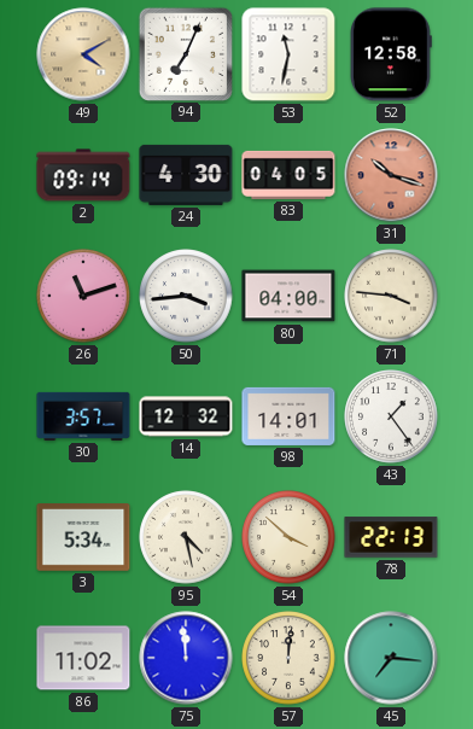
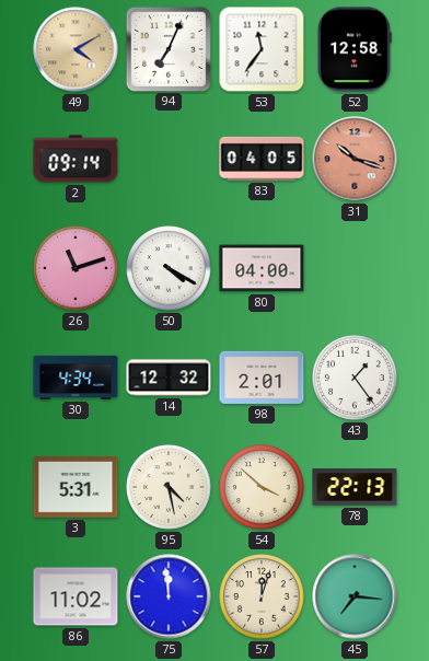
53: 11:32 -> 11:36 (262, 49)
24: 4:30 -> none (186, 175)
50: 3:44 -> 4:20 (169, 268)
71: 3:46 -> none (391, 296)
30: 3:57 -> 4:34 (76, 378)
98: 14:01 -> 2:01 (262, 378)
3: 5:34 -> 5:31 (76, 488)
57: 12:01 -> 12:03 (262, 596)
